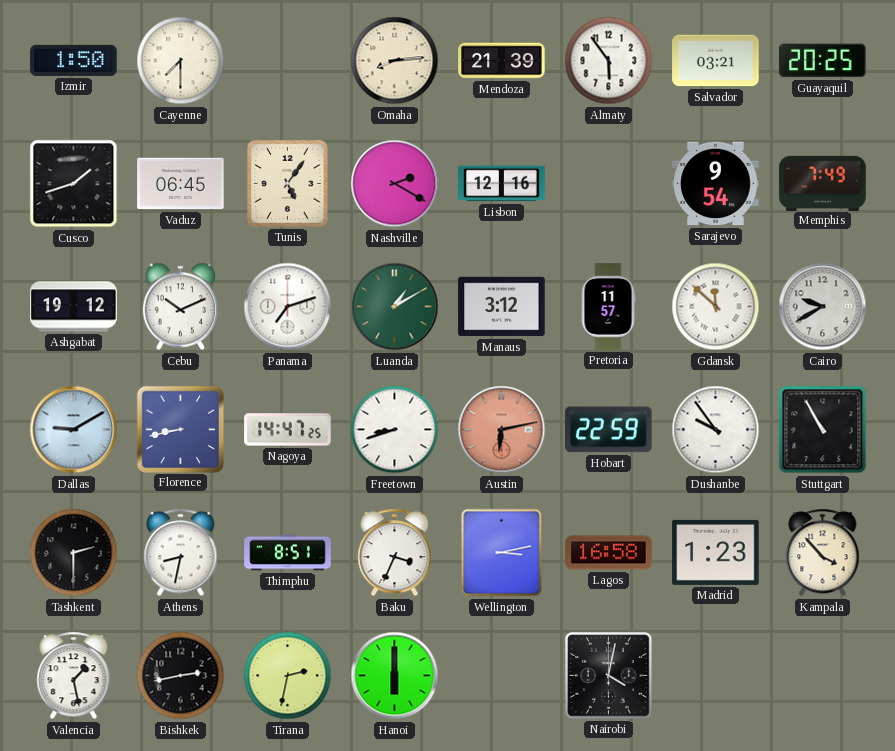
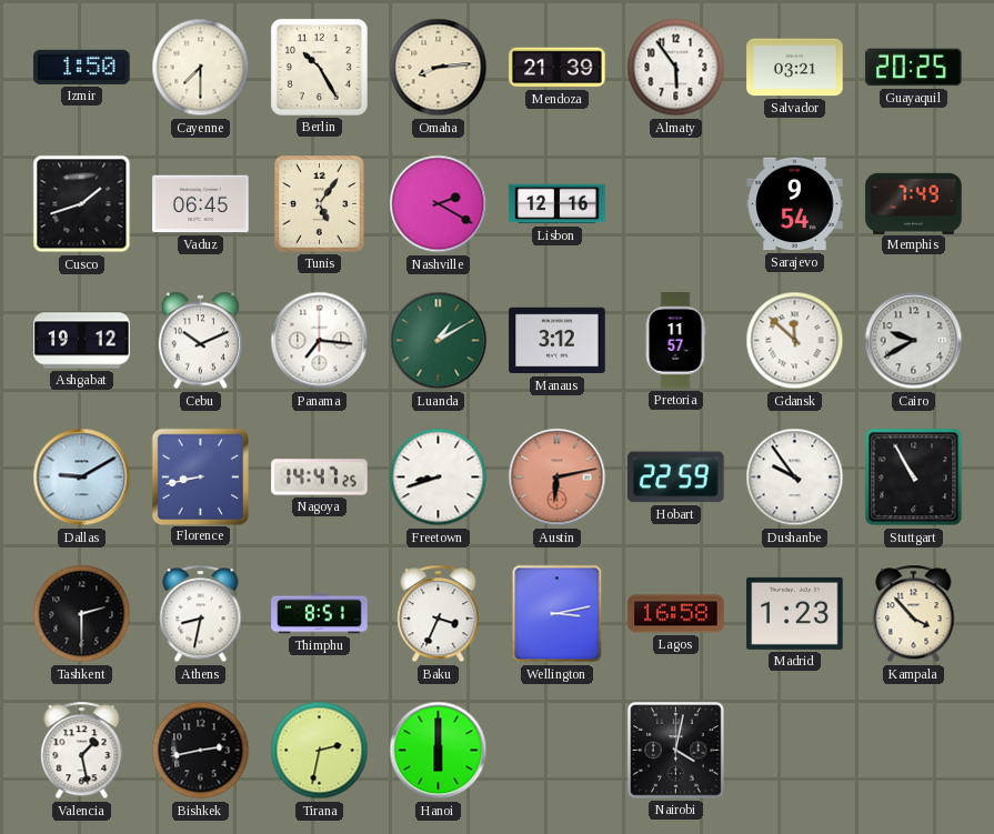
Berlin: none -> 10:25 (319, 67)
Panama: 7:12 -> 7:16 (320, 341)
